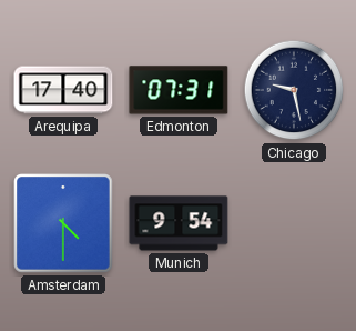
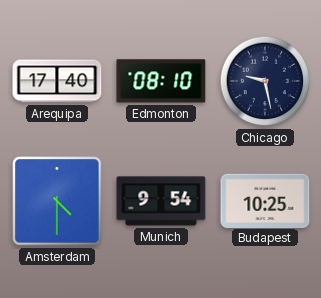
Edmonton: 07:31 -> 08:10 (161, 81)
Budapest: none -> 10:25 (265, 200)
